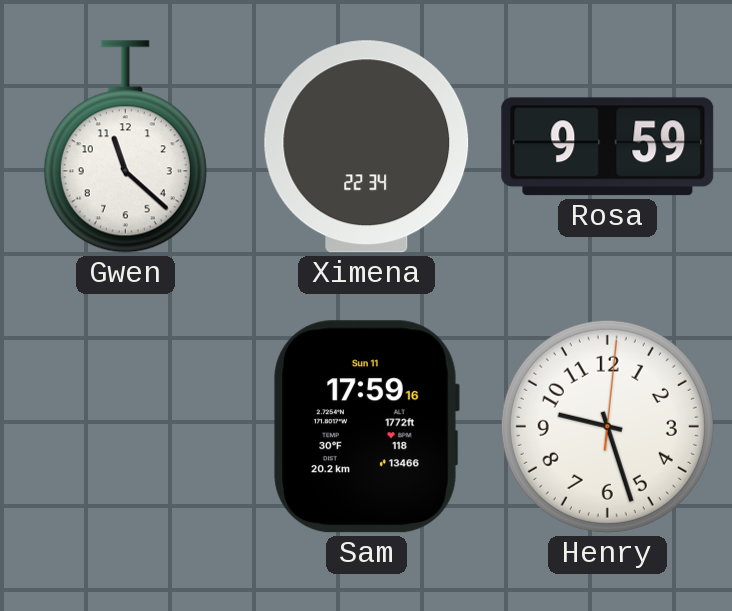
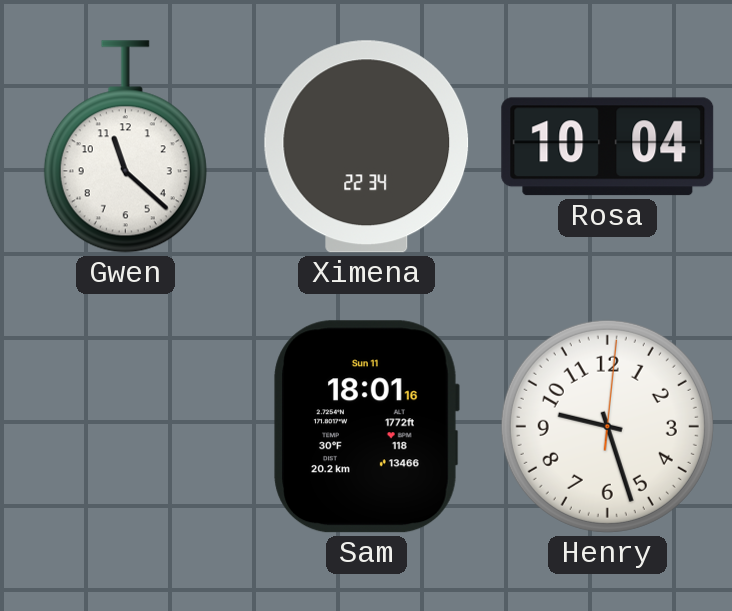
Rosa: 9:59 -> 10:04 (608, 147)
Sam: 17:59 -> 18:01 (366, 427)
